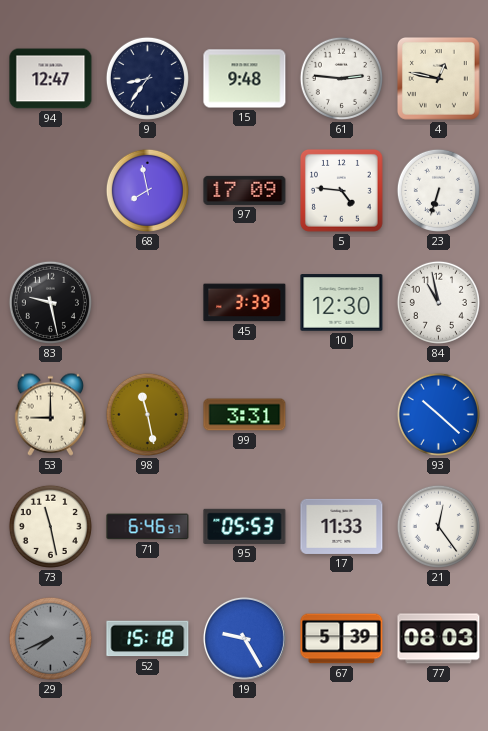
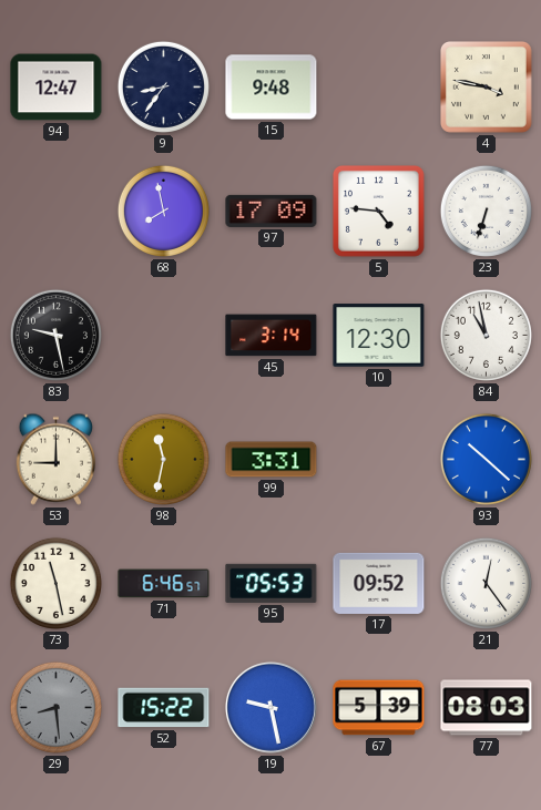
61: 2:46 -> none (341, 78)
4: 12:47 -> 3:47 (487, 88)
45: 3:39 -> 3:14 (272, 336)
98: 11:28 -> 11:32 (163, 459)
17: 11:33 -> 09:52 (379, 583)
29: 7:41 -> 8:29 (55, 707)
52: 15:18 -> 15:22 (164, 708)
19: 9:25 -> 9:28 (270, 707)
